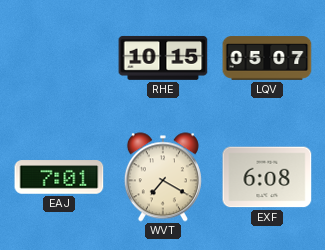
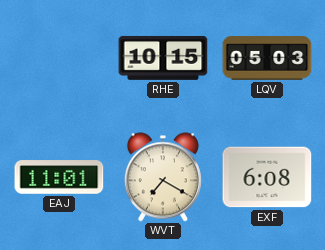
LQV: 05:07 -> 05:03 (267, 58)
EAJ: 7:01 -> 11:01 (59, 177)
